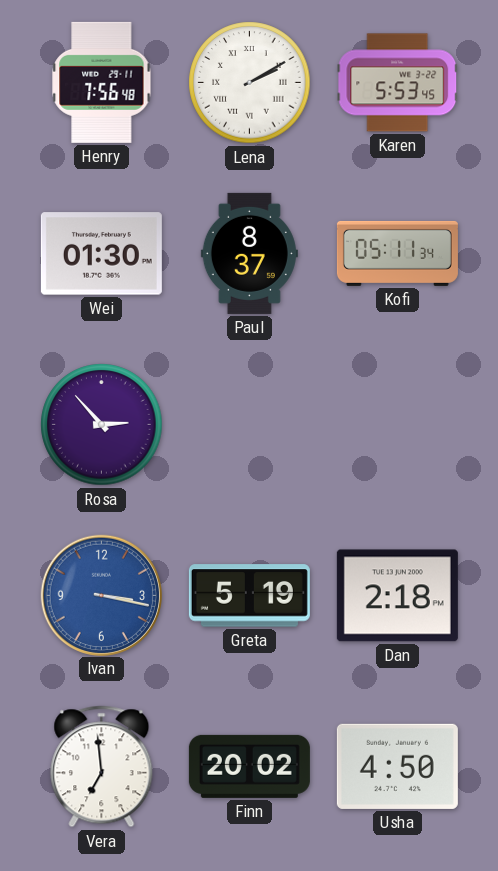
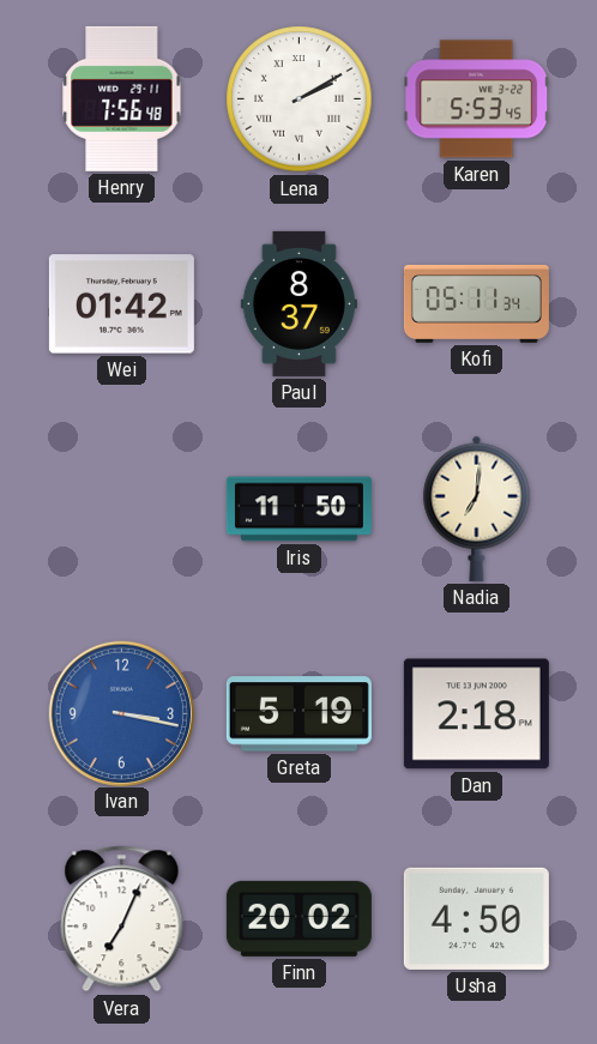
Wei: 01:30 -> 01:42 (121, 304)
Rosa: 2:53 -> none (102, 425)
Iris: none -> 11:50 (298, 509)
Nadia: none -> 7:01 (477, 508)
Vera: 6:59 -> 7:04 (122, 919)
